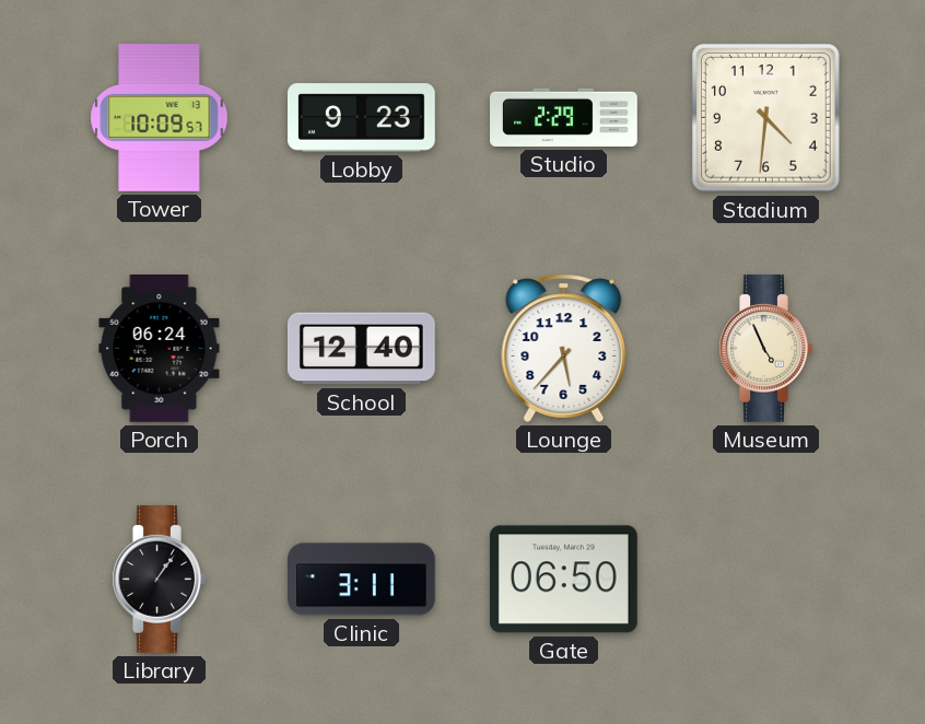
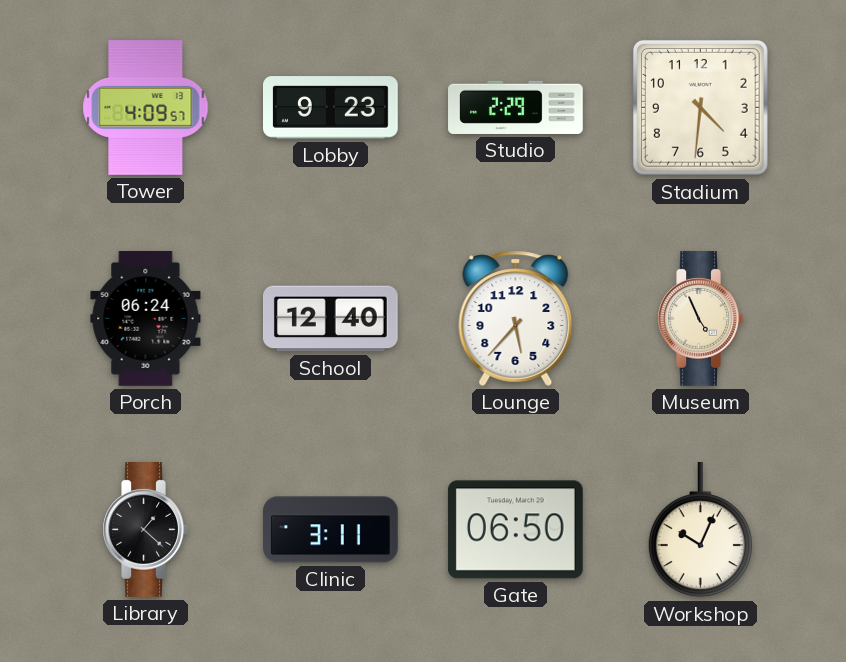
Tower: 10:09 -> 4:09 (146, 108)
Library: 1:06 -> 1:22 (145, 530)
Workshop: none -> 10:04 (700, 531)
